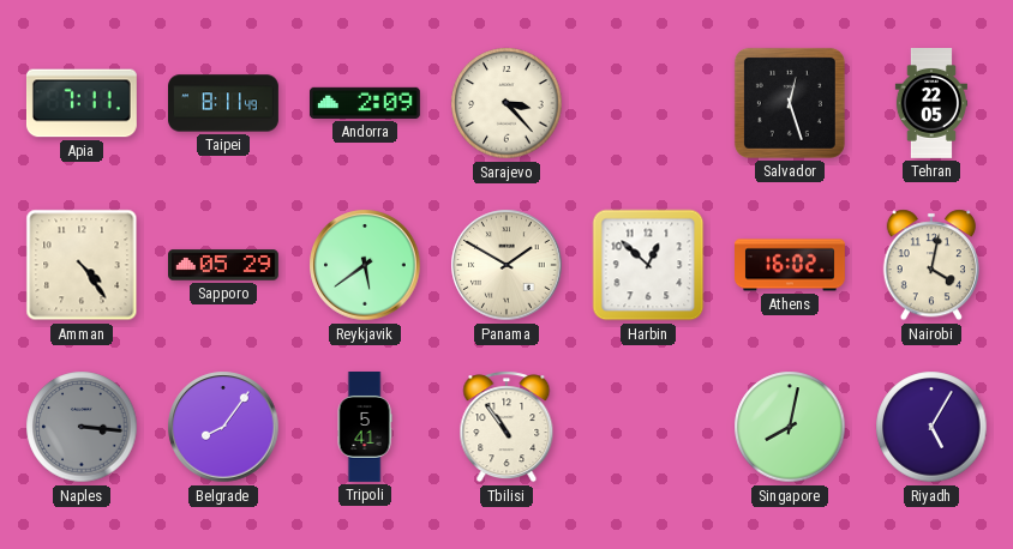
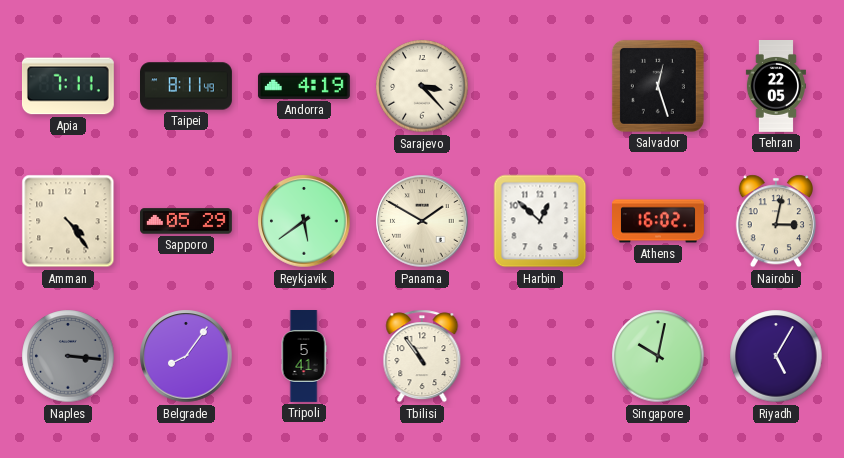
Andorra: 2:09 -> 4:19 (304, 86)
Nairobi: 4:02 -> 3:02 (776, 221)
Singapore: 8:02 -> 10:02 (658, 356)
